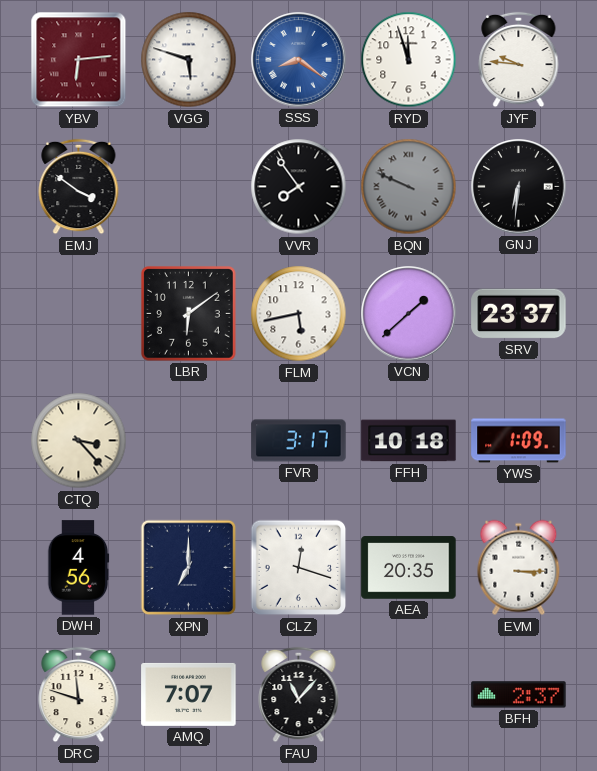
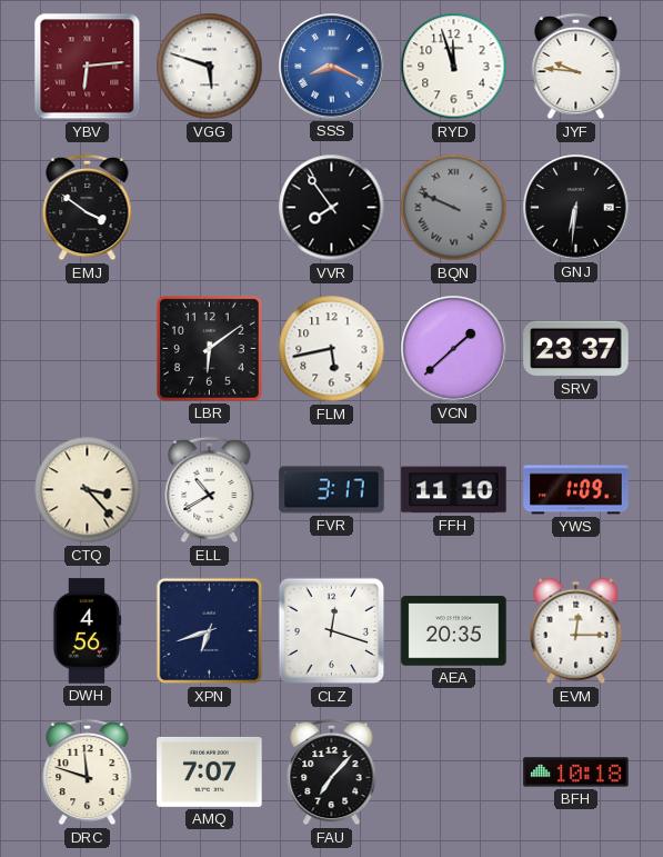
SSS: 8:21 -> 8:19 (332, 67)
ELL: none -> 10:40 (210, 490)
FFH: 10:18 -> 11:10 (454, 490)
XPN: 7:00 -> 6:42 (210, 631)
EVM: 3:15 -> 12:15 (576, 631)
FAU: 11:07 -> 7:07 (332, 773)
BFH: 2:37 -> 10:18 (576, 773)
